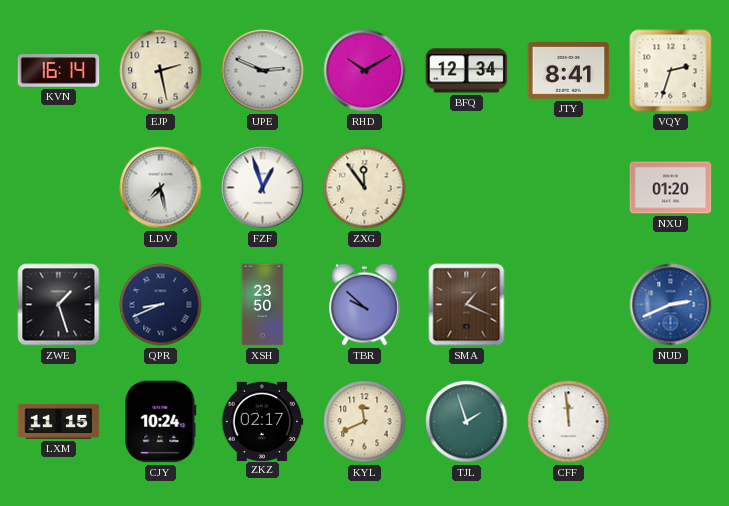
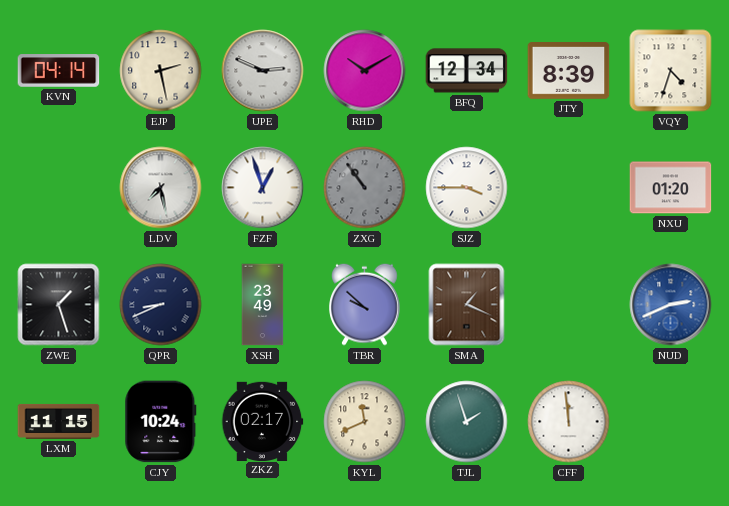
KVN: 16:14 -> 04:14 (59, 71)
JTY: 8:41 -> 8:39 (569, 71)
VQY: 2:33 -> 4:33 (671, 71)
ZXG: 11:54 -> 10:54 (365, 188)
ZXG dial: cream -> grey (365, 188)
SJZ: none -> 3:45 (467, 188)
XSH: 23:50 -> 23:49 (263, 305)
